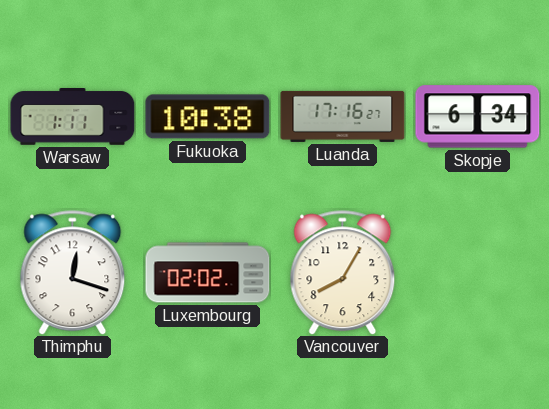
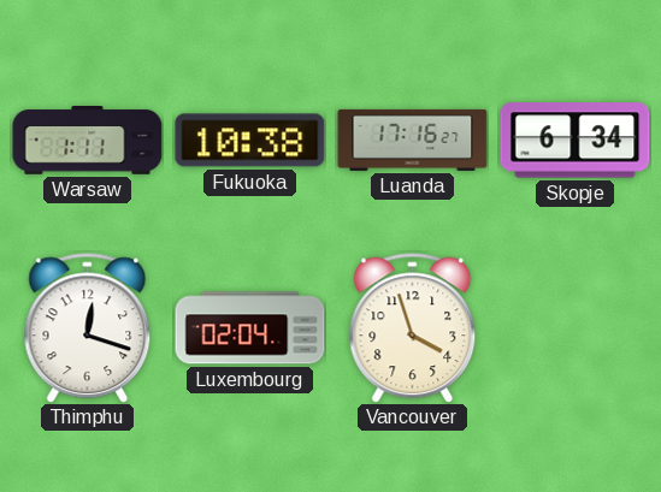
Luxembourg: 02:02 -> 02:04 (250, 328)
Vancouver: 8:05 -> 3:57 (413, 328)
